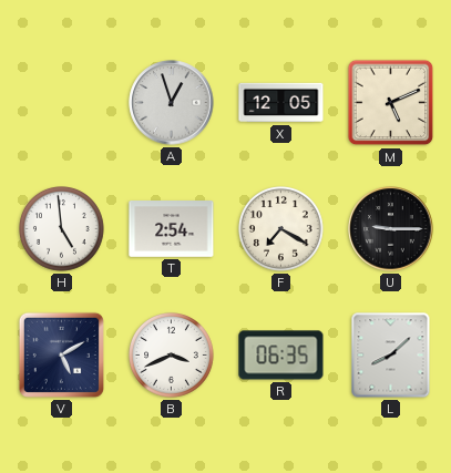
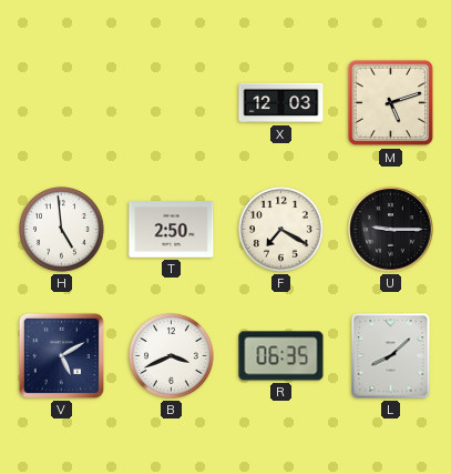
A: 12:57 -> none (172, 103)
X: 12:05 -> 12:03 (281, 103)
M: 5:11 -> 5:12 (391, 103)
T: 2:54 -> 2:50 (172, 230)
